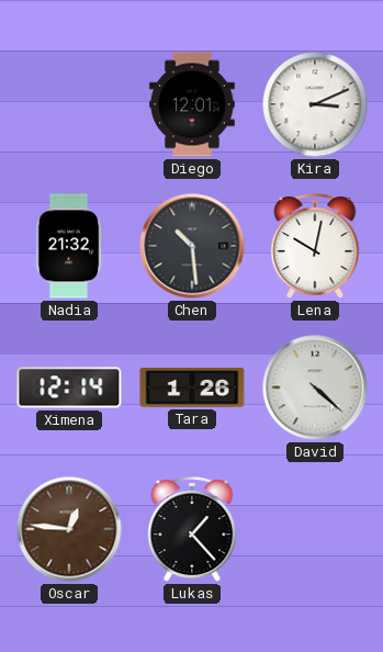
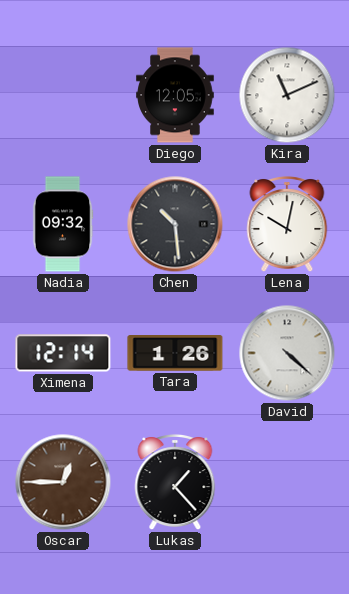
Diego: 12:01 -> 12:05 (175, 95)
Kira: 3:11 -> 11:11 (287, 95)
Nadia: 21:32 -> 09:32 (63, 224)
Oscar: 12:46 -> 12:45 (63, 482)
